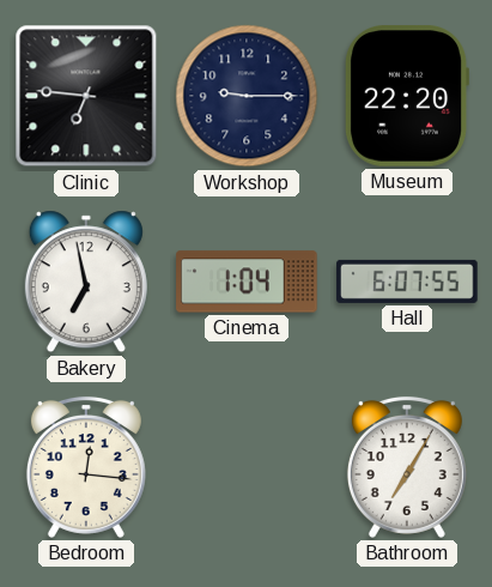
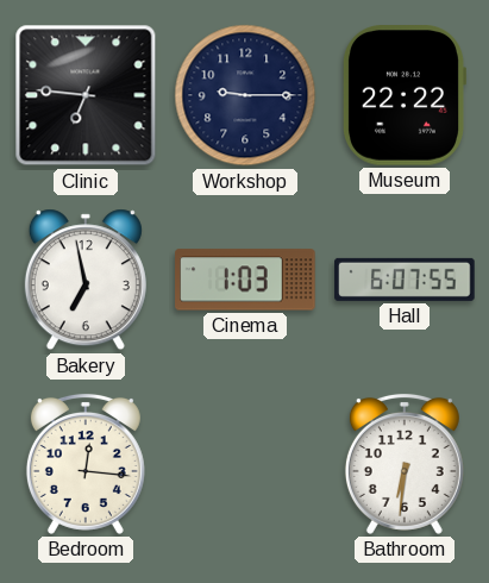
Museum: 22:20 -> 22:22 (403, 96)
Cinema: 1:04 -> 1:03 (245, 280)
Bathroom: 7:05 -> 6:31 (405, 464)
